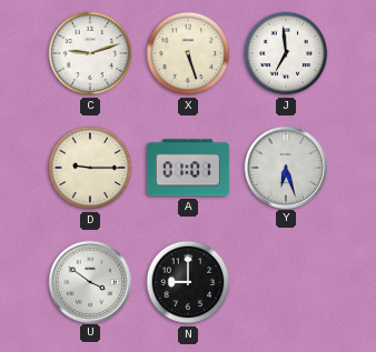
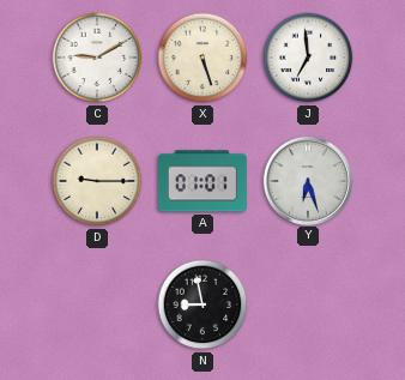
C: 9:12 -> 9:10 (97, 58)
U: 3:51 -> none (89, 281)
N: 9:00 -> 8:58 (202, 304)
